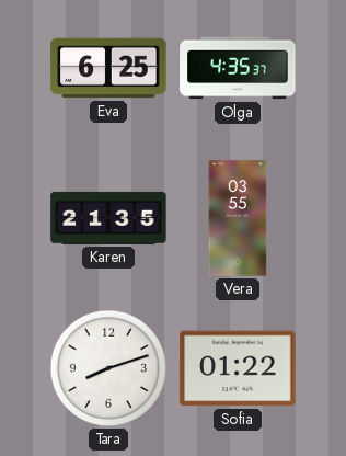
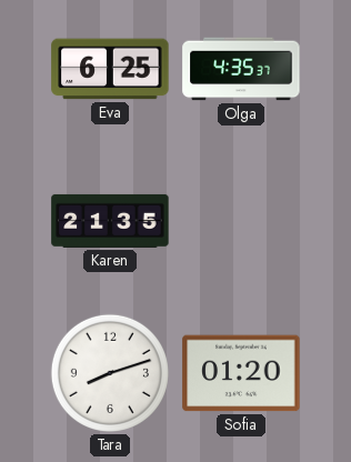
Vera: 03:55 -> none (238, 218)
Sofia: 01:22 -> 01:20 (241, 373)
